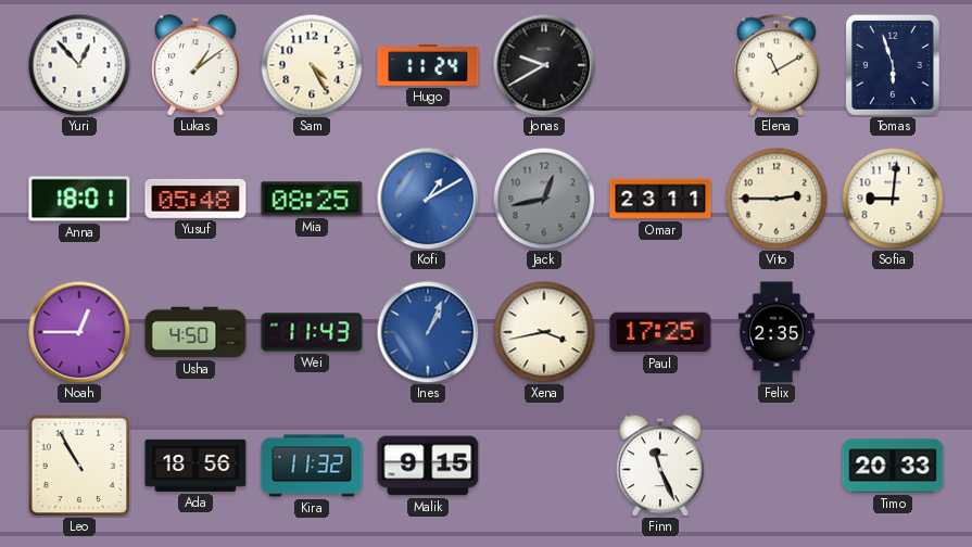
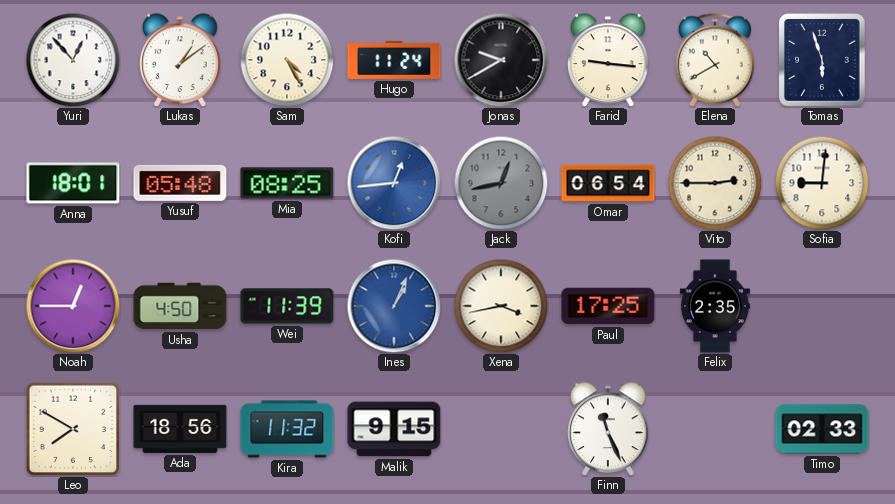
Farid: none -> 9:16 (608, 60)
Elena: 11:10 -> 10:40 (715, 60)
Kofi: 1:10 -> 12:44 (394, 183)
Omar: 23:11 -> 06:54 (608, 183)
Wei: 11:43 -> 11:39 (287, 306)
Leo: 10:55 -> 7:50 (73, 429)
Timo: 20:33 -> 02:33 (822, 429)
